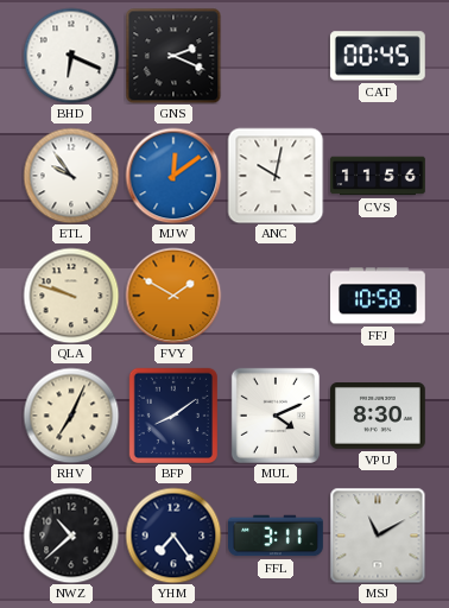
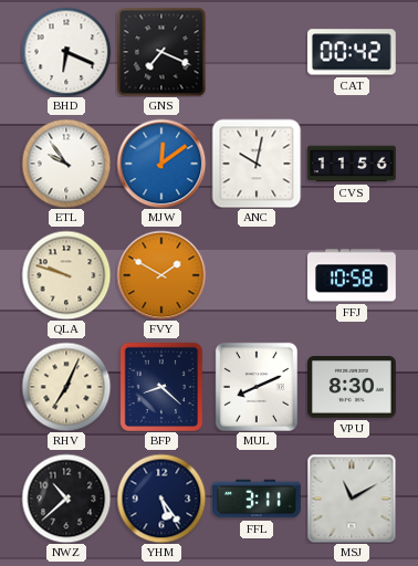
GNS: 2:19 -> 7:19 (161, 52)
CAT: 00:45 -> 00:42 (352, 52)
BFP: 8:09 -> 8:22 (160, 386)
MUL: 4:11 -> 8:11 (257, 387)
YHM: 7:24 -> 5:24 (161, 499)
